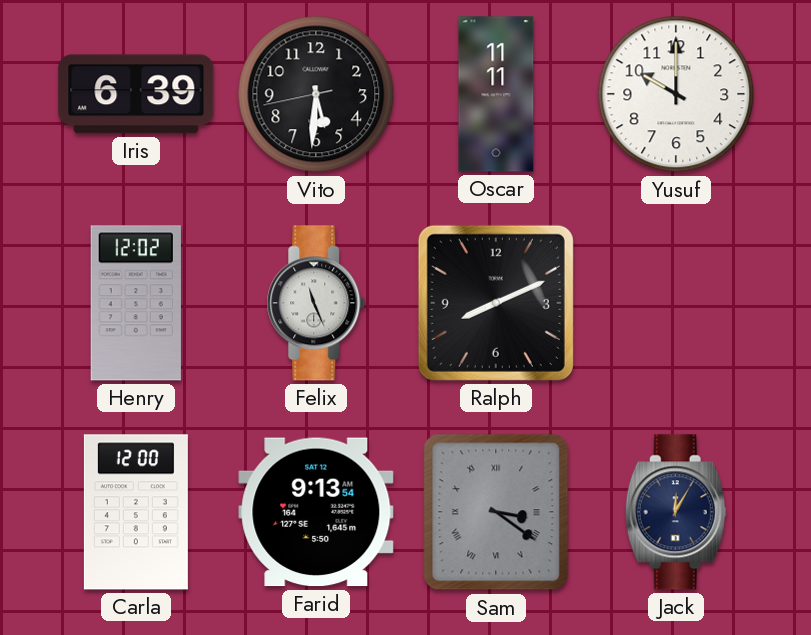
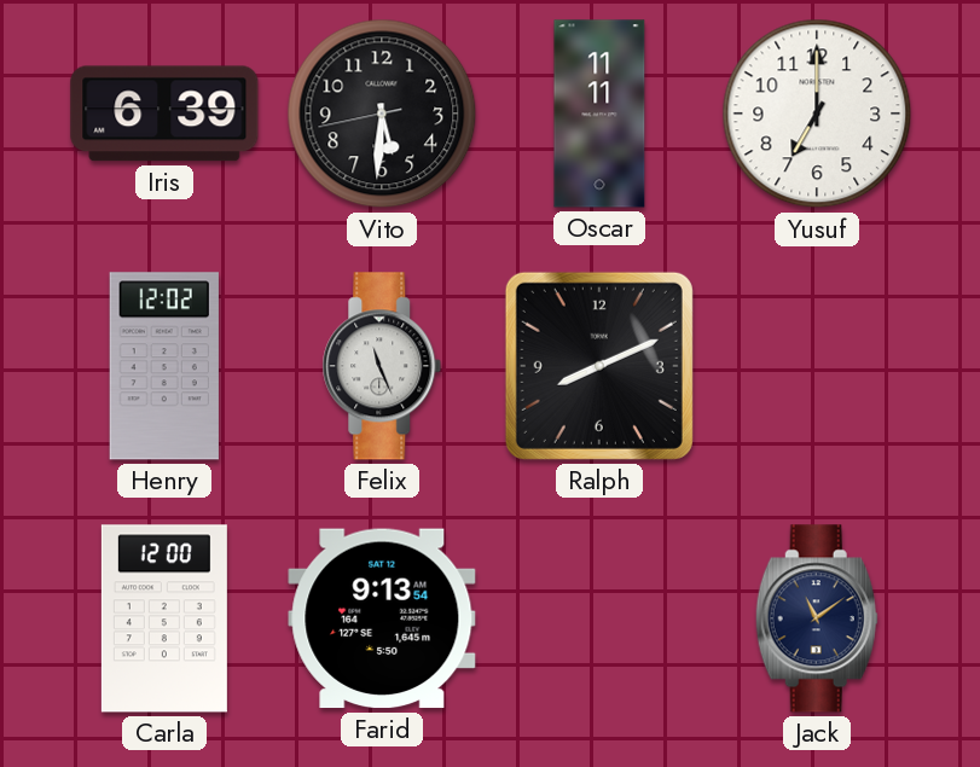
Yusuf: 10:00 -> 7:00 (817, 114)
Sam: 3:21 -> none (496, 512)
Jack: 12:05 -> 11:09 (817, 618)
